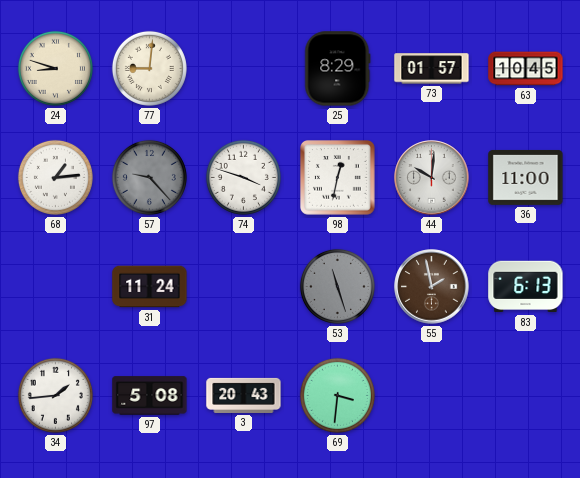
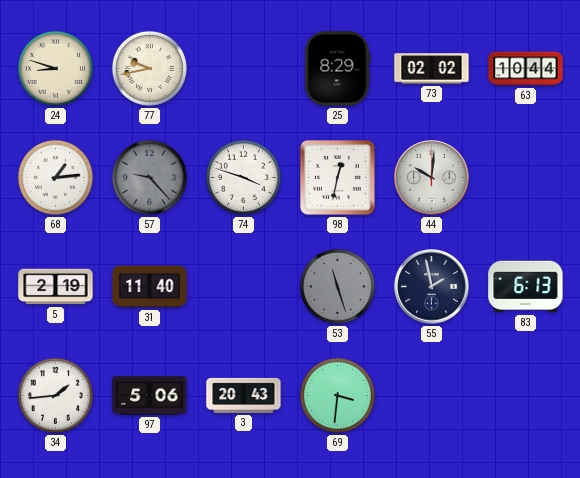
77: 9:01 -> 9:43 (149, 68)
73: 01:57 -> 02:02 (432, 69)
63: 10:45 -> 10:44 (526, 69)
36: 11:00 -> none (526, 178)
5: none -> 2:19 (56, 287)
31: 11:24 -> 11:40 (150, 287)
55 dial: brown -> navy (432, 287)
97: 5:08 -> 5:06 (150, 396)
